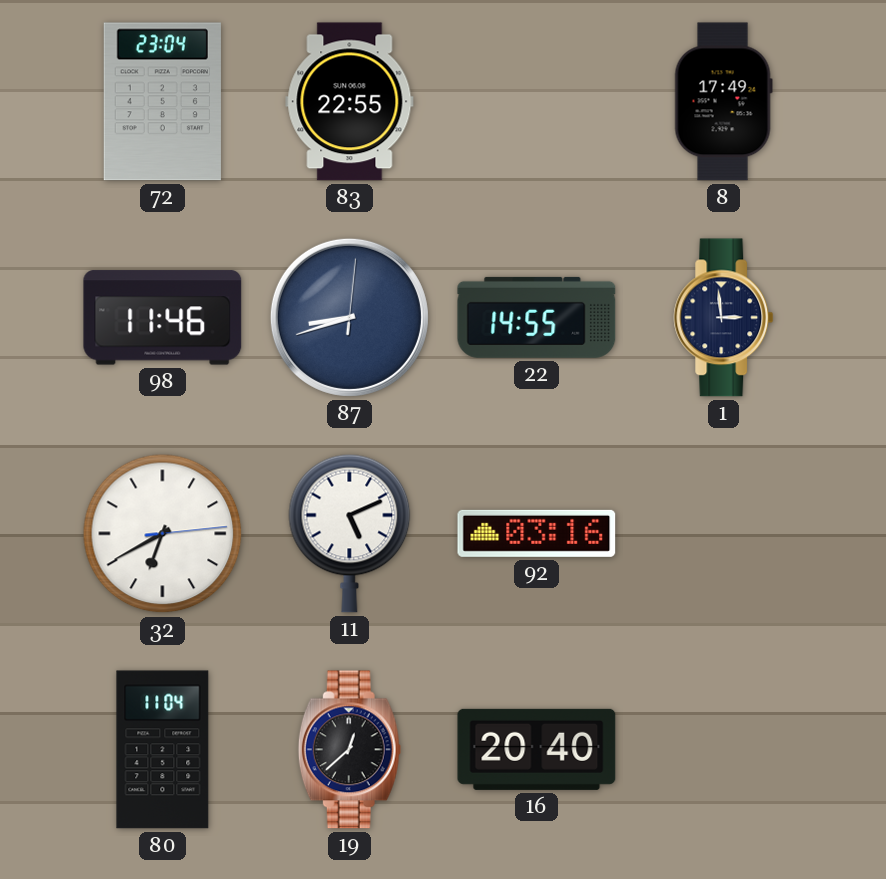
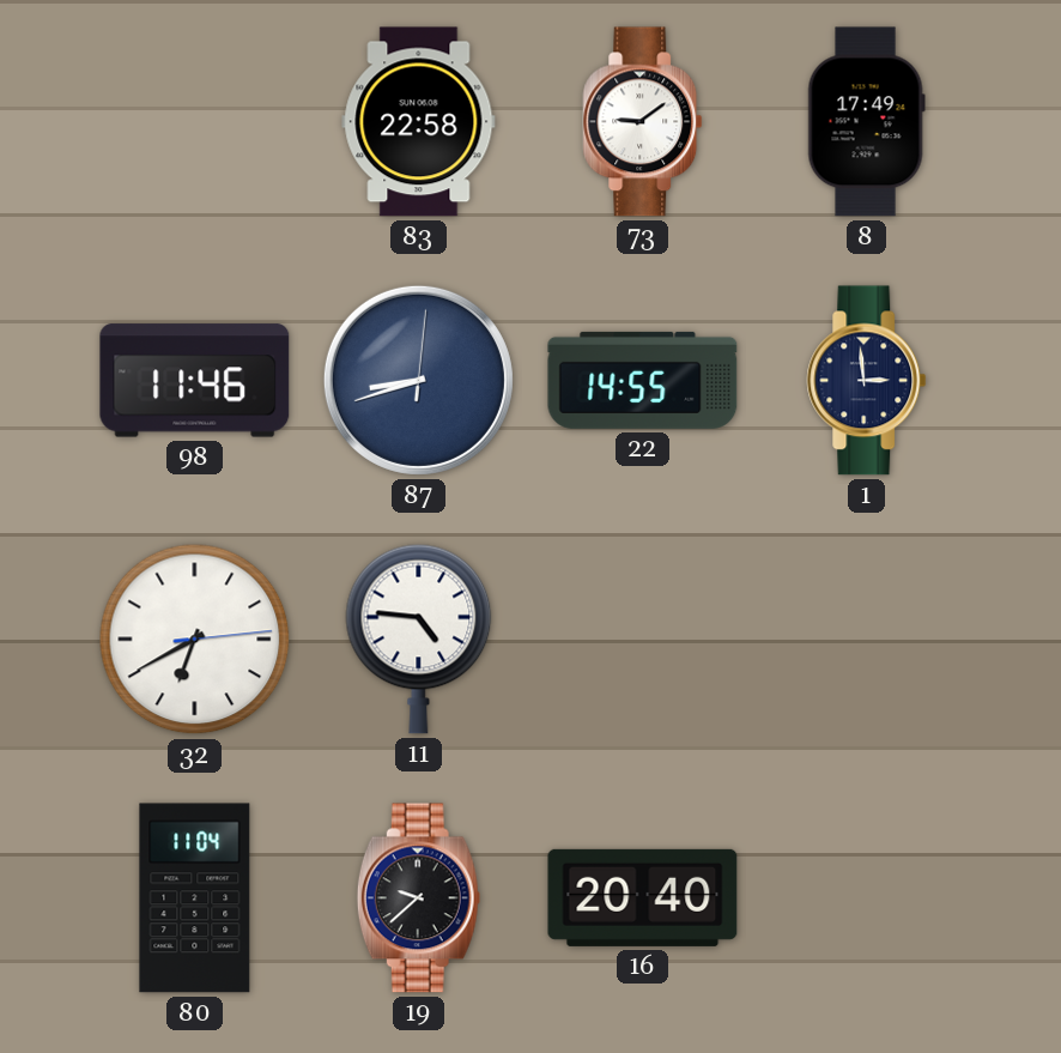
72: 23:04 -> none (162, 102)
83: 22:55 -> 22:58 (419, 122)
73: none -> 9:09 (643, 122)
11: 5:11 -> 4:46 (419, 639)
92: 03:16 -> none (537, 533)
19: 12:38 -> 9:38 (418, 898)
